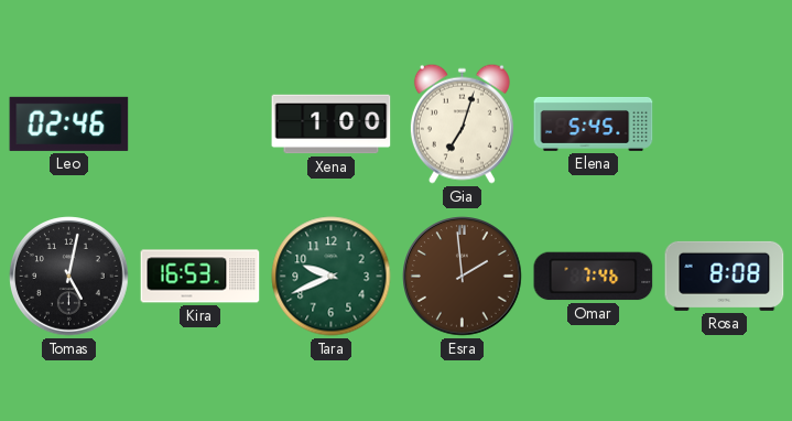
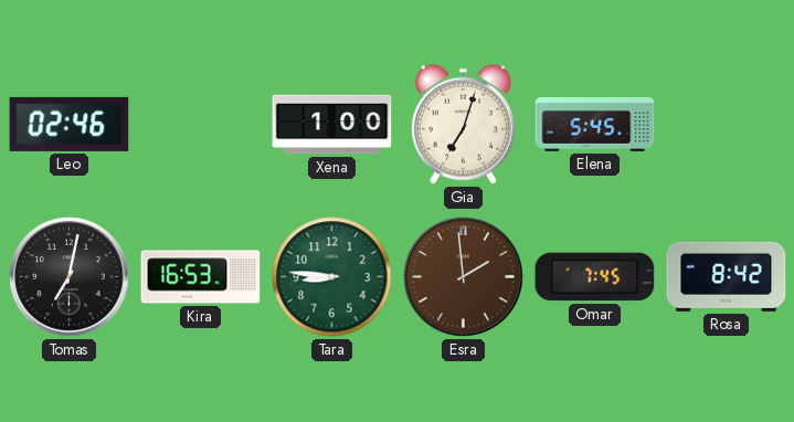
Tomas: 5:02 -> 7:02 (70, 277)
Tara: 9:41 -> 8:46 (332, 277)
Omar: 7:46 -> 7:45 (595, 277)
Rosa: 8:08 -> 8:42 (727, 276)
